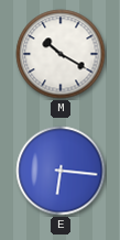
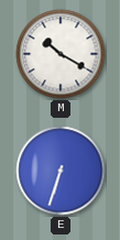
E: 6:16 -> 6:33 (61, 171)
